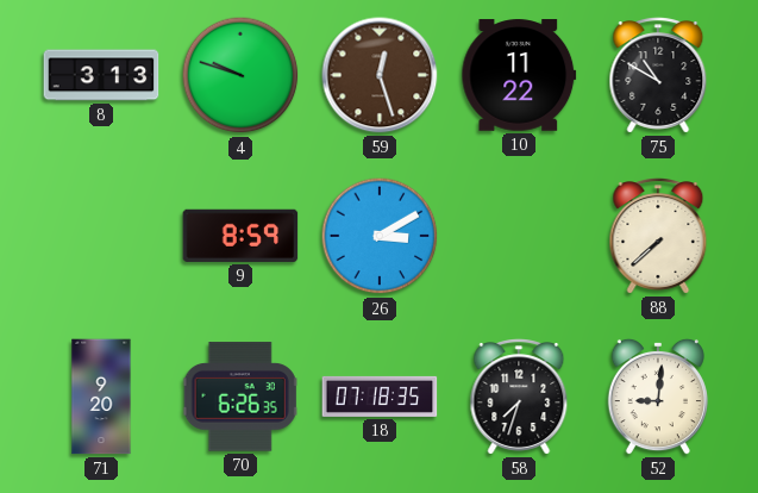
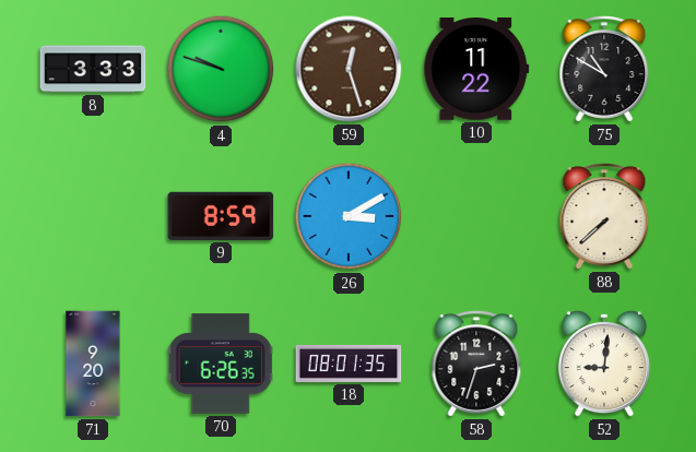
8: 3:13 -> 3:33 (93, 69)
18: 07:18 -> 08:01 (349, 364)
58: 7:33 -> 2:33 (476, 364)
